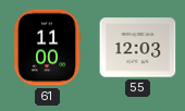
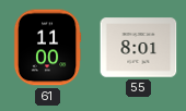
55: 12:03 -> 8:01 (139, 48)
